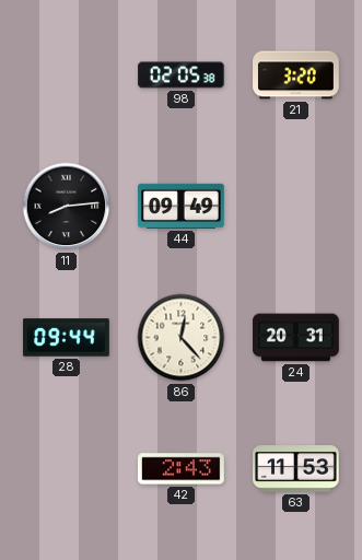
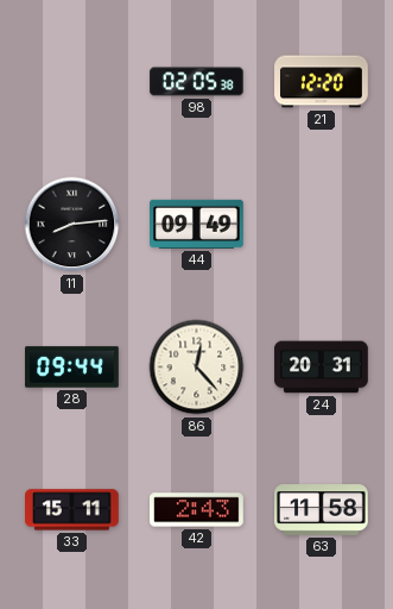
21: 3:20 -> 12:20 (322, 82)
33: none -> 15:11 (72, 510)
63: 11:53 -> 11:58 (322, 510)
